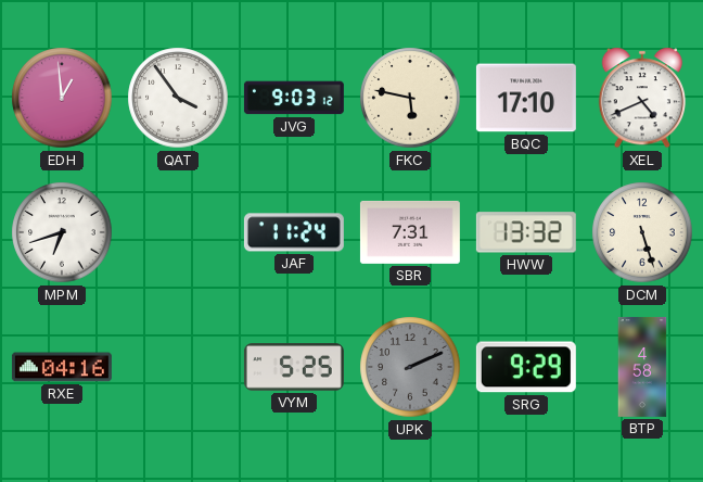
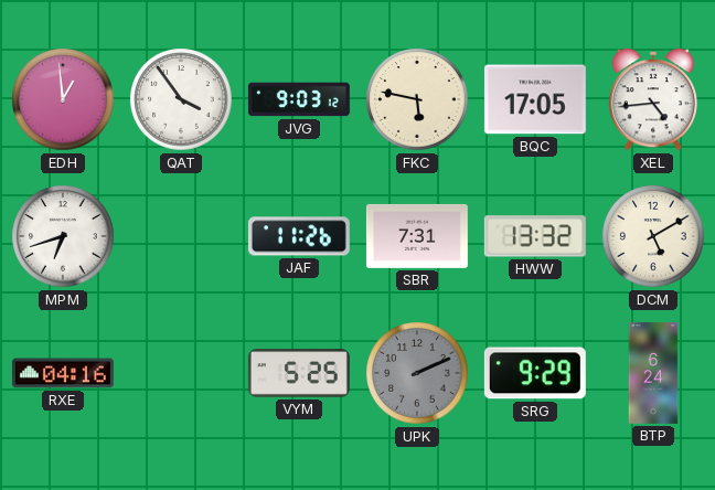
BQC: 17:10 -> 17:05 (535, 99)
XEL: 4:41 -> 4:44 (652, 99)
JAF: 11:24 -> 11:26 (299, 236)
DCM: 5:27 -> 5:10 (653, 236)
BTP: 4:58 -> 6:24 (653, 373)
